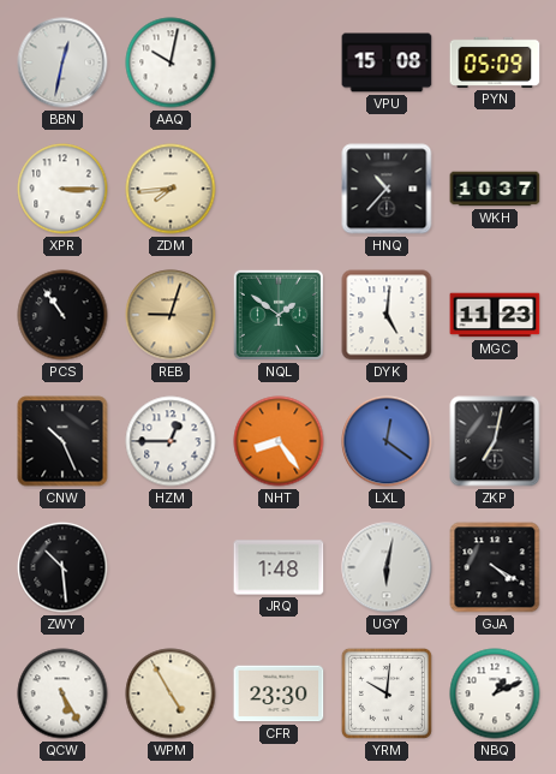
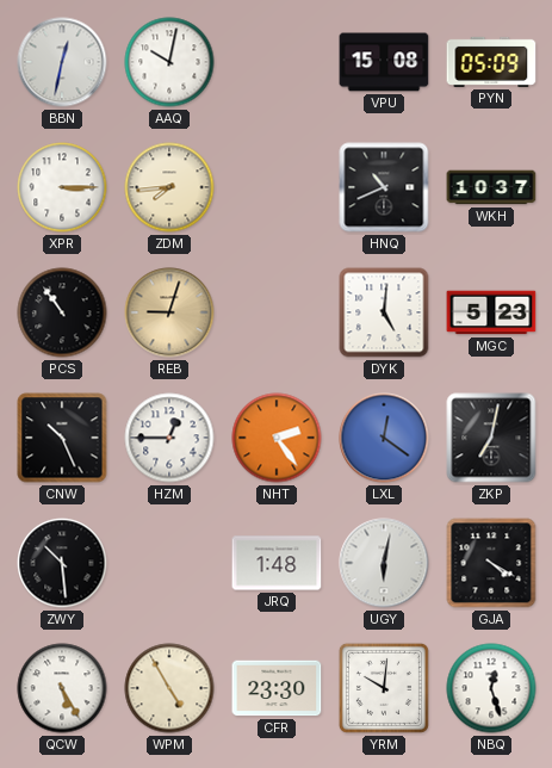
HNQ: 10:37 -> 10:41 (384, 187)
NQL: 1:51 -> none (279, 315)
MGC: 11:23 -> 5:23 (491, 312)
NHT: 8:24 -> 2:24 (277, 438)
NBQ: 1:11 -> 12:27 (491, 688)
